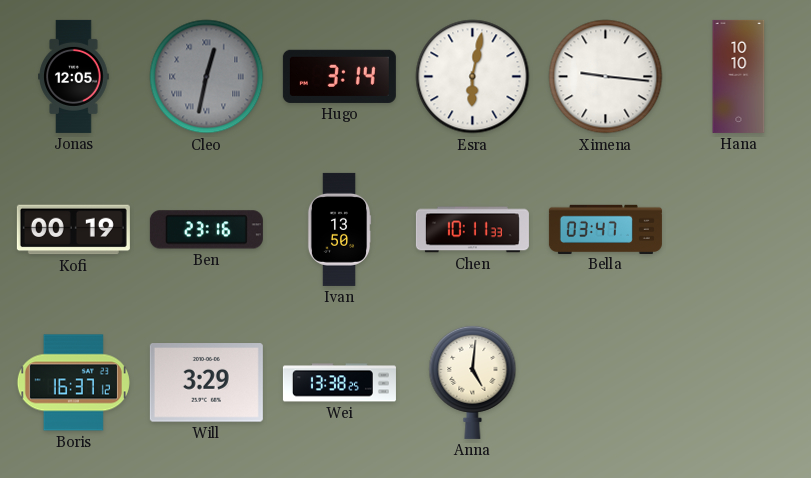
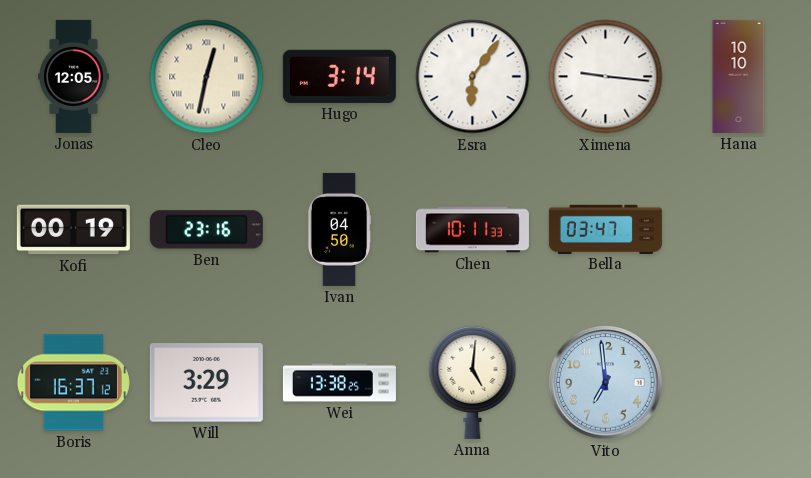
Cleo dial: grey -> cream (207, 77)
Esra: 6:02 -> 6:06 (473, 77)
Ivan: 13:50 -> 04:50 (339, 229)
Vito: none -> 6:59 (606, 383)
